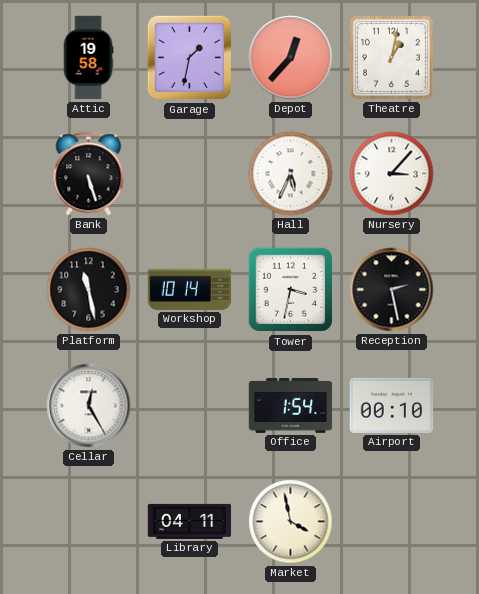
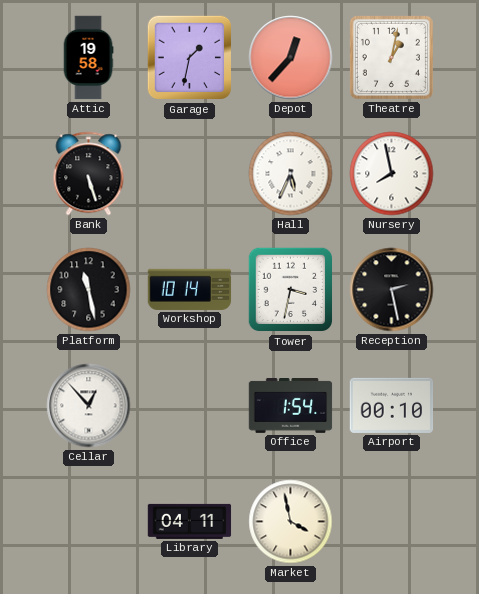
Nursery: 3:07 -> 7:58 (392, 174)
Cellar: 12:25 -> 12:53 (89, 406)
